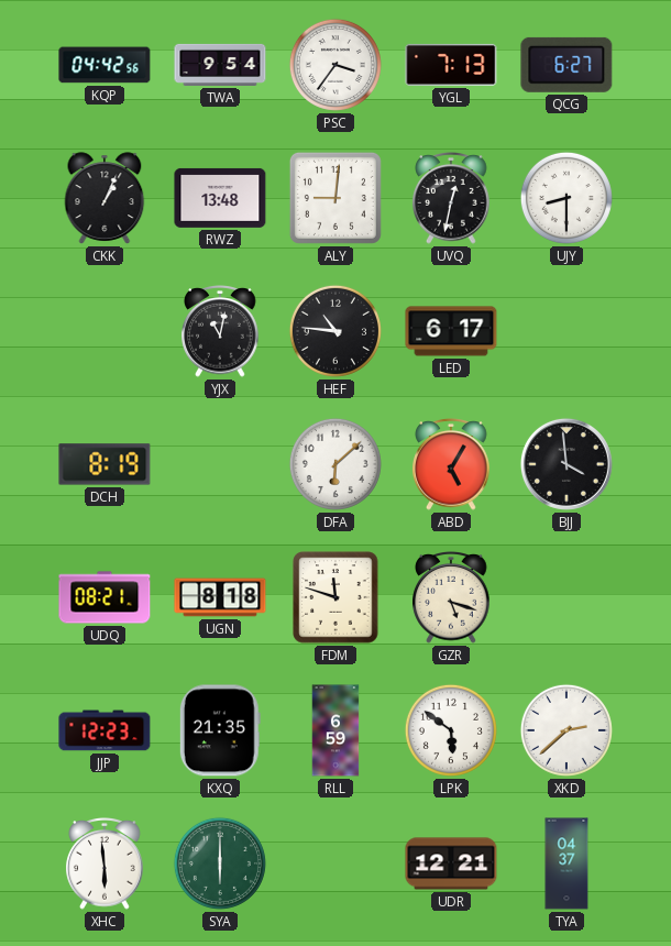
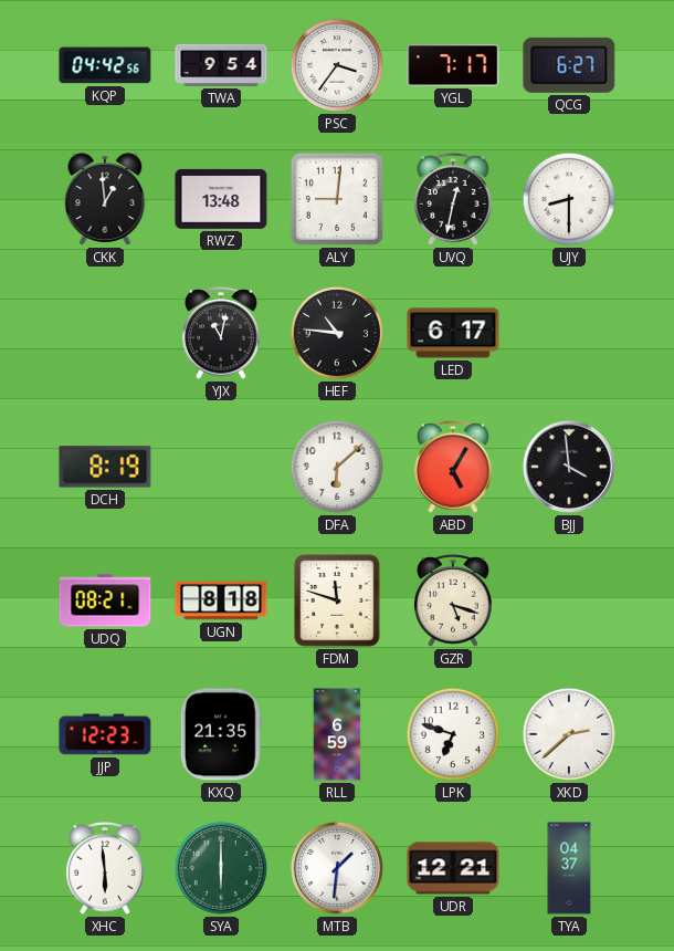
YGL: 7:13 -> 7:17 (453, 65)
CKK: 1:04 -> 12:59 (105, 199)
LPK: 5:51 -> 6:48 (453, 734)
MTB: none -> 1:31 (337, 868)
